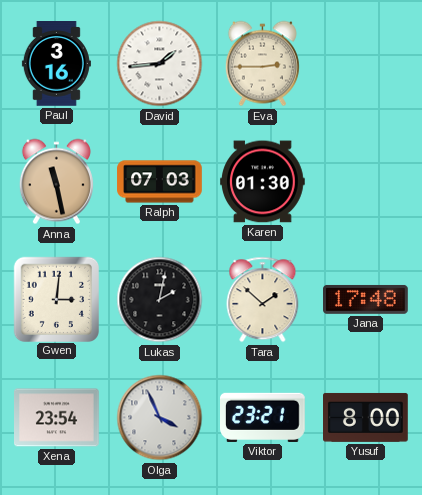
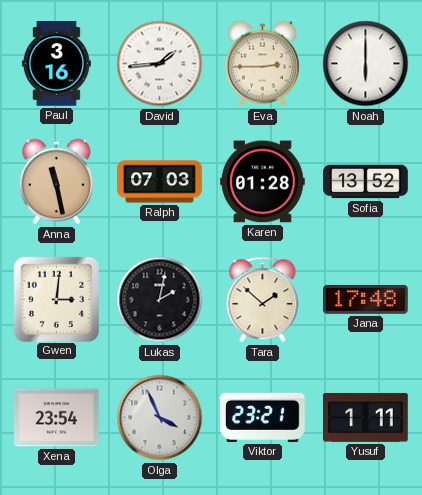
Noah: none -> 6:00 (366, 64)
Karen: 01:30 -> 01:28 (263, 182)
Sofia: none -> 13:52 (366, 182)
Yusuf: 8:00 -> 1:11 (366, 417)
